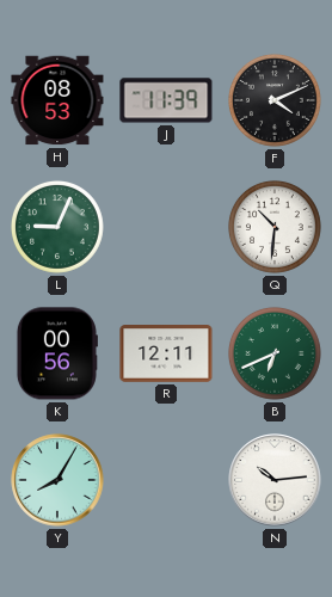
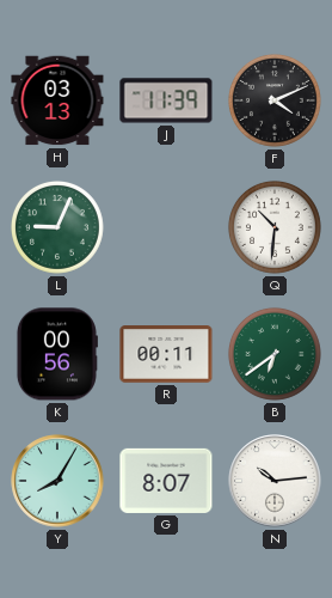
H: 08:53 -> 03:13 (57, 100)
R: 12:11 -> 00:11 (166, 354)
B: 6:41 -> 6:39 (275, 354)
G: none -> 8:07 (166, 481)
